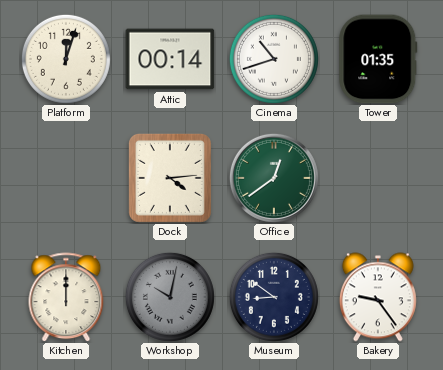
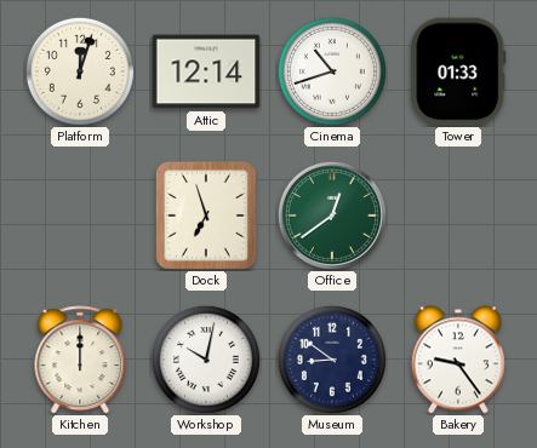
Attic: 00:14 -> 12:14 (206, 71)
Tower: 01:35 -> 01:33 (458, 71)
Dock: 4:14 -> 6:57 (206, 216)
Workshop dial: grey -> white (206, 360)
